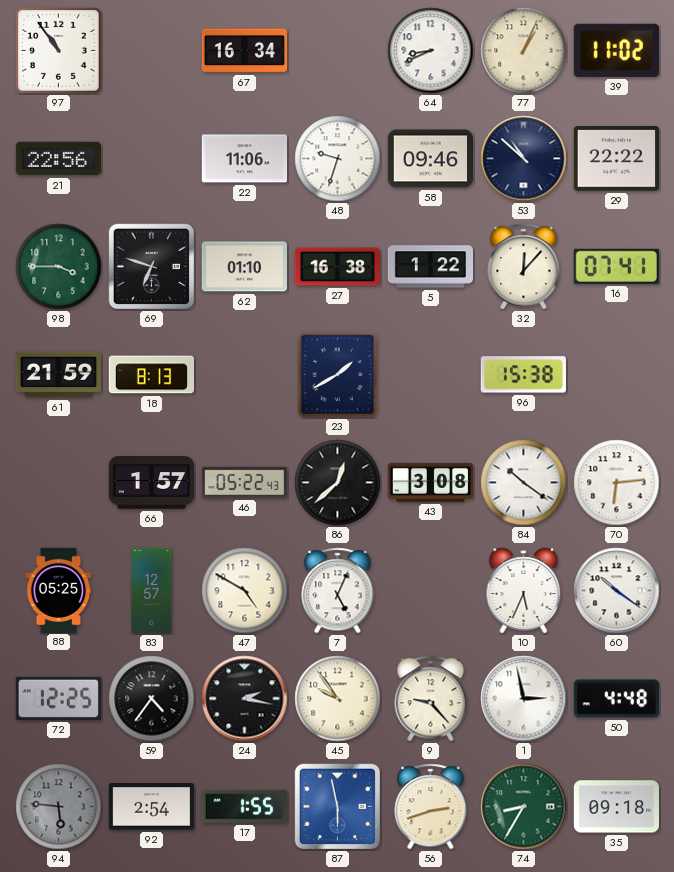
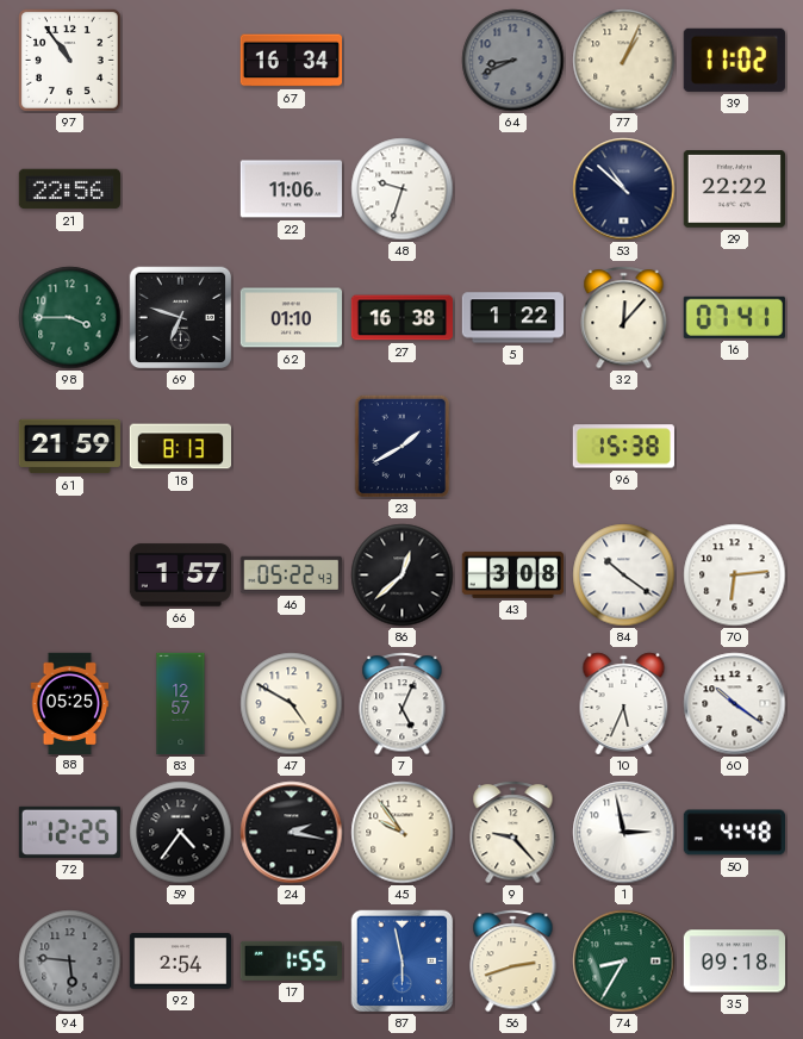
64 dial: white -> grey (513, 61)
58: 09:46 -> none (430, 159)
